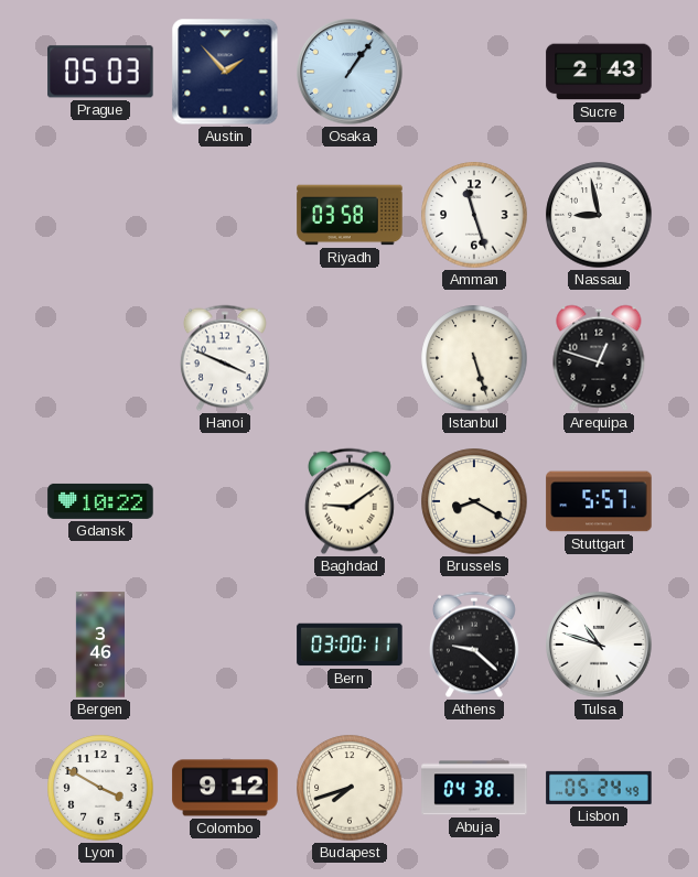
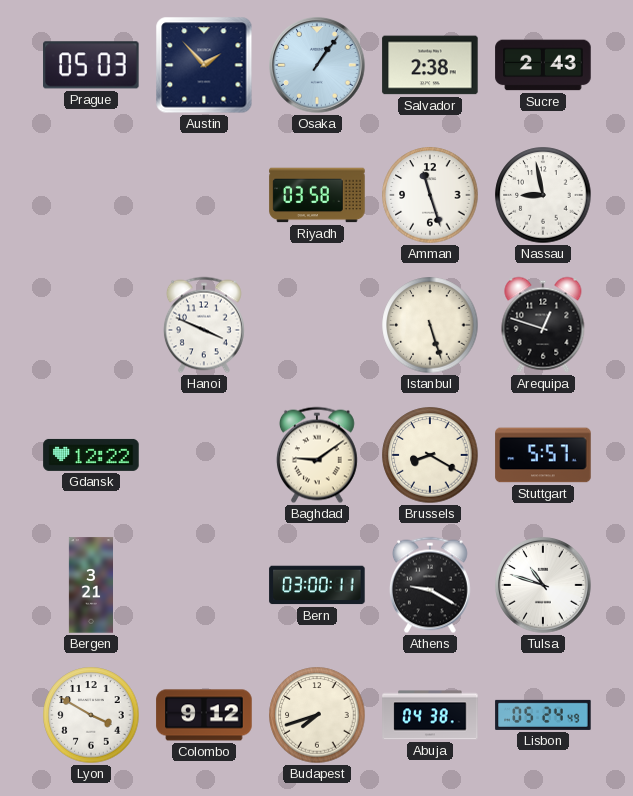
Salvador: none -> 2:38 (430, 65)
Gdansk: 10:22 -> 12:22 (91, 455)
Bergen: 3:46 -> 3:21 (90, 585)
Athens: 9:22 -> 9:20 (430, 585)
